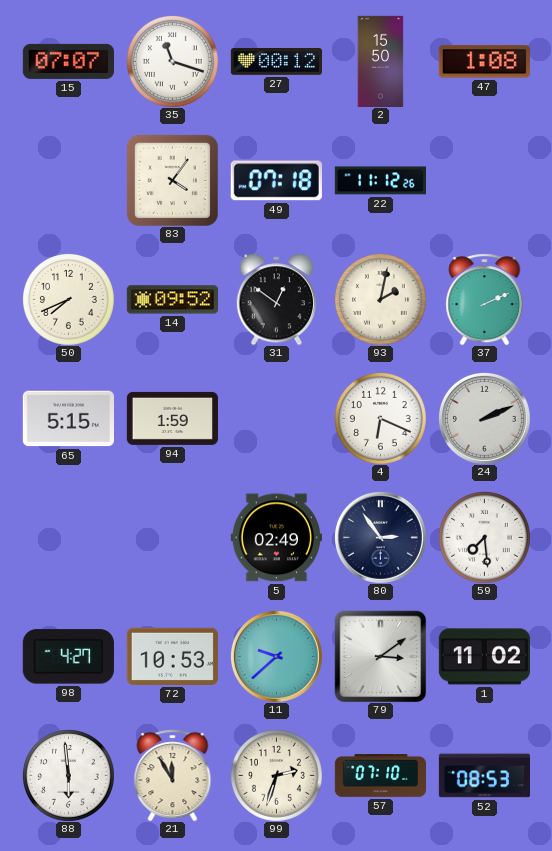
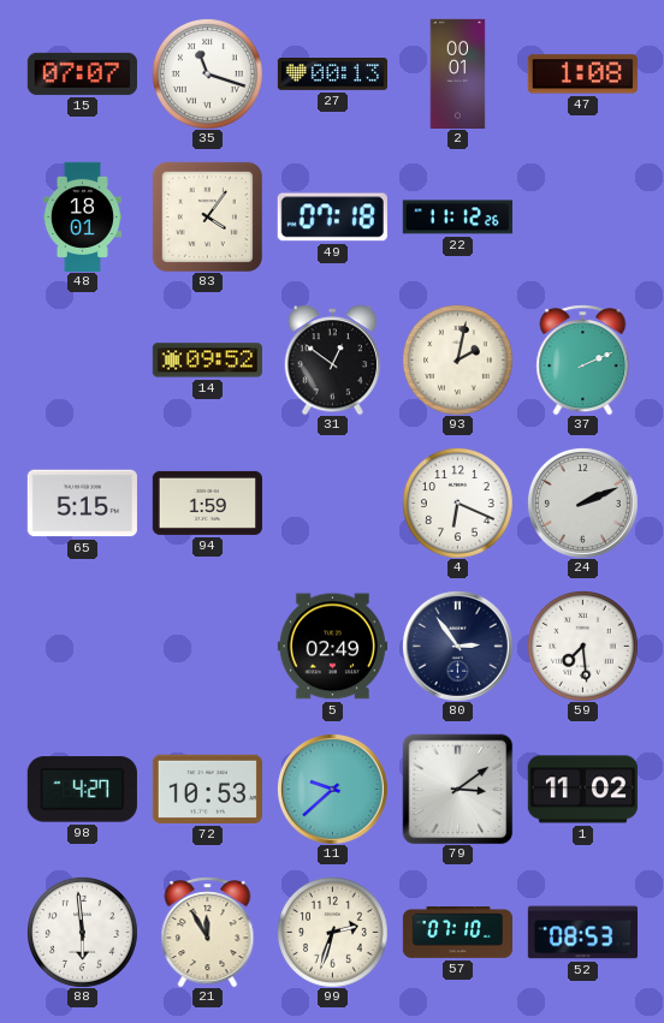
27: 00:12 -> 00:13 (332, 75)
2: 15:50 -> 00:01 (458, 73)
48: none -> 18:01 (82, 216)
50: 7:41 -> none (69, 300)
